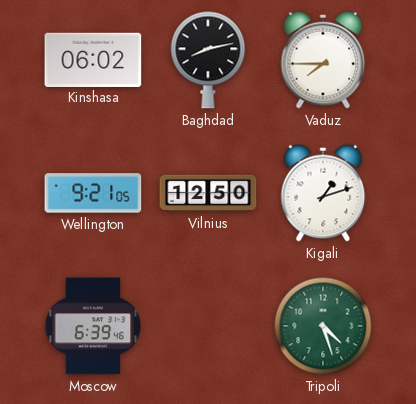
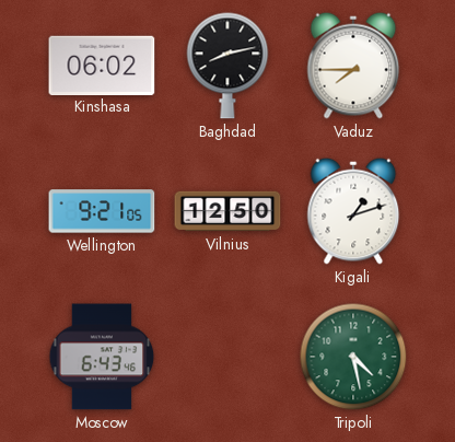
Moscow: 6:39 -> 6:43 (102, 357)
Tripoli: 4:27 -> 4:28 (353, 357)
